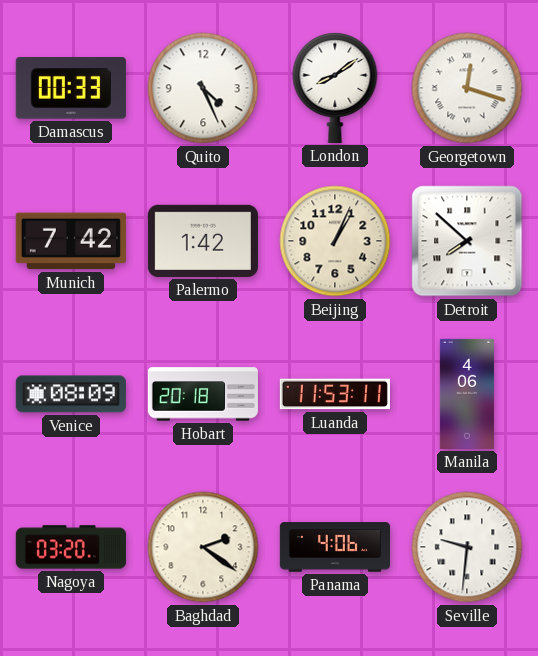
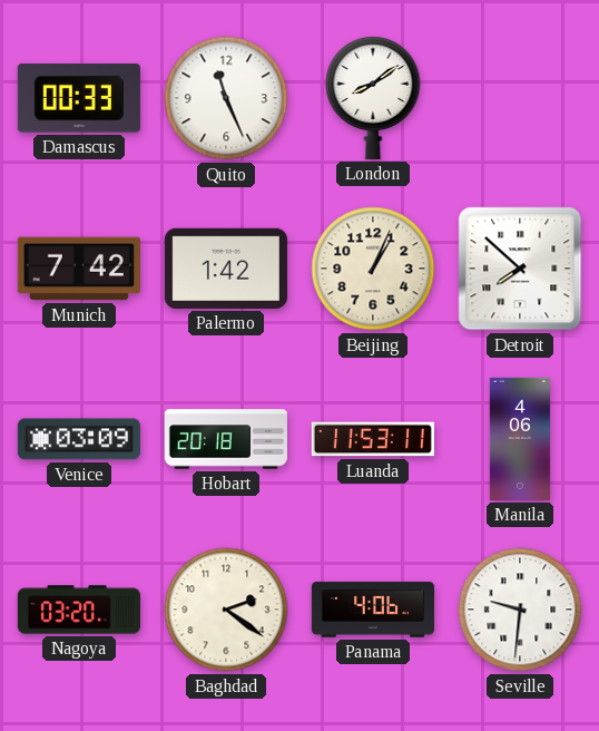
Quito: 4:26 -> 11:26 (226, 98)
Georgetown: 12:18 -> none (467, 88)
Venice: 08:09 -> 03:09 (79, 439)
